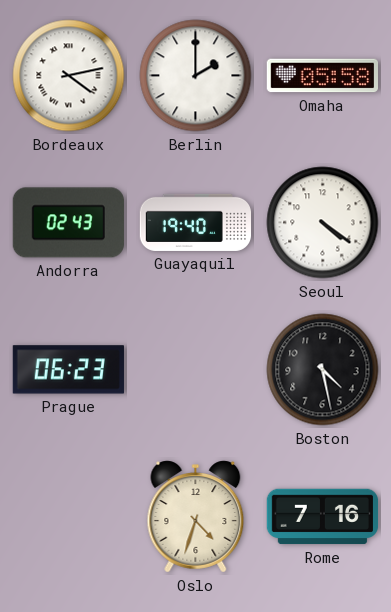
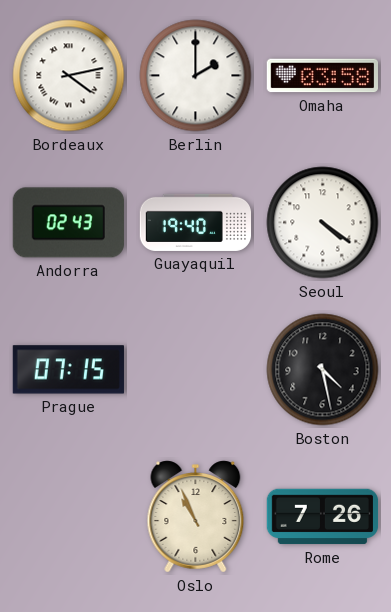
Omaha: 05:58 -> 03:58 (322, 76)
Prague: 06:23 -> 07:15 (68, 370)
Oslo: 4:33 -> 10:56 (196, 517)
Rome: 7:16 -> 7:26 (323, 517)
